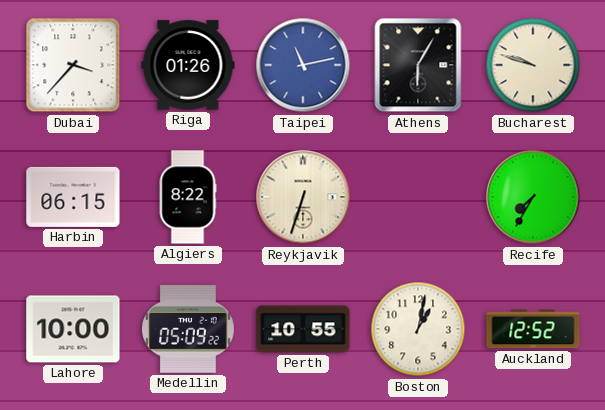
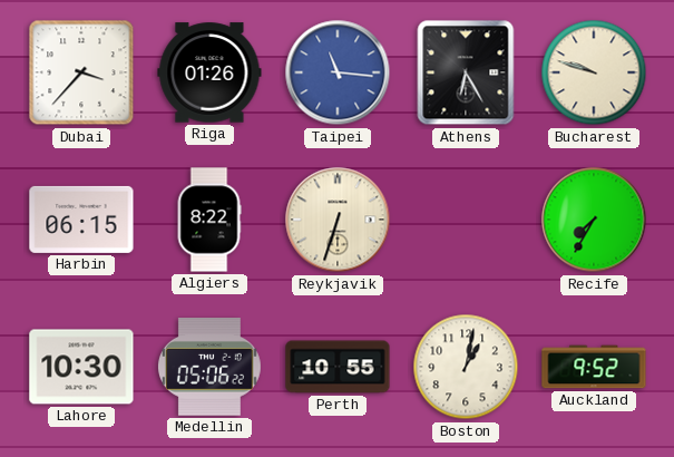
Taipei: 11:13 -> 11:16 (338, 72)
Athens: 6:05 -> 6:25 (466, 72)
Lahore: 10:00 -> 10:30 (81, 367)
Medellin: 05:09 -> 05:06 (209, 368)
Auckland: 12:52 -> 9:52 (594, 367)
